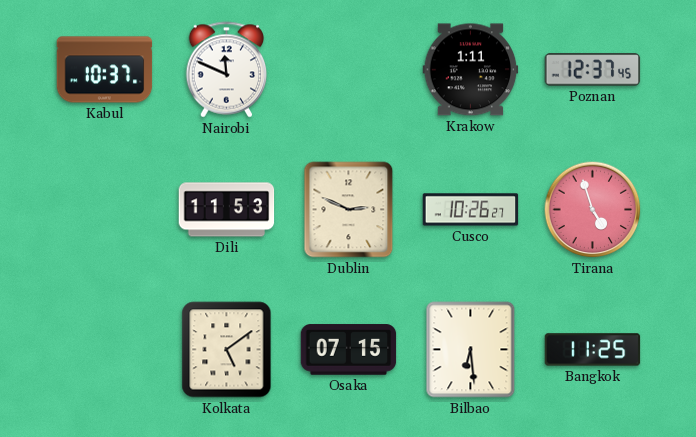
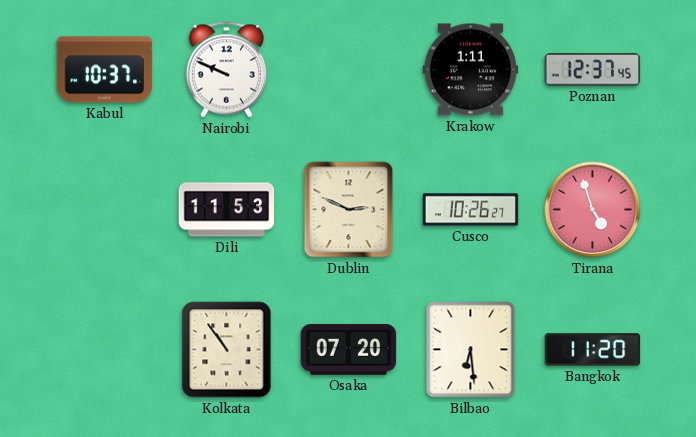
Nairobi: 11:49 -> 9:49 (227, 70)
Kolkata: 5:09 -> 10:54 (227, 350)
Osaka: 07:15 -> 07:20 (349, 350)
Bangkok: 11:25 -> 11:20 (593, 350)
